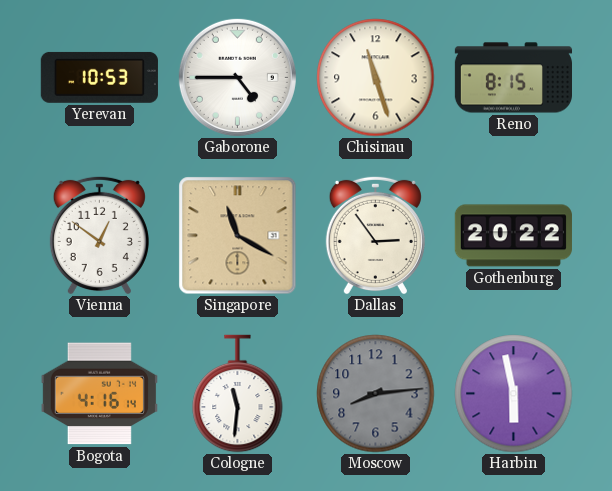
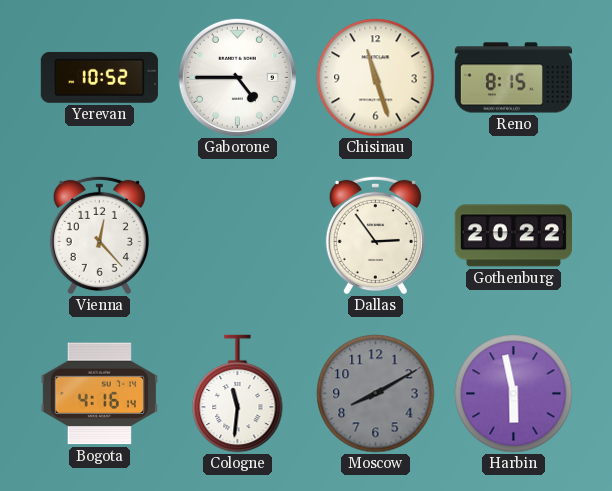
Yerevan: 10:53 -> 10:52 (99, 77)
Vienna: 12:51 -> 12:23 (99, 235)
Singapore: 11:20 -> none (238, 236)
Moscow: 8:14 -> 8:10 (376, 394)
